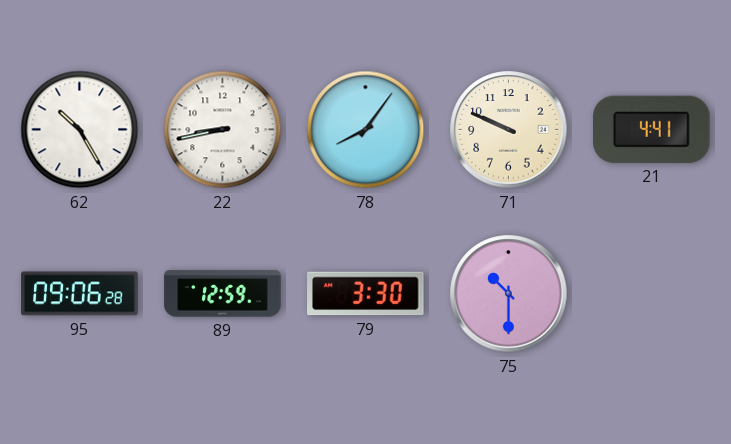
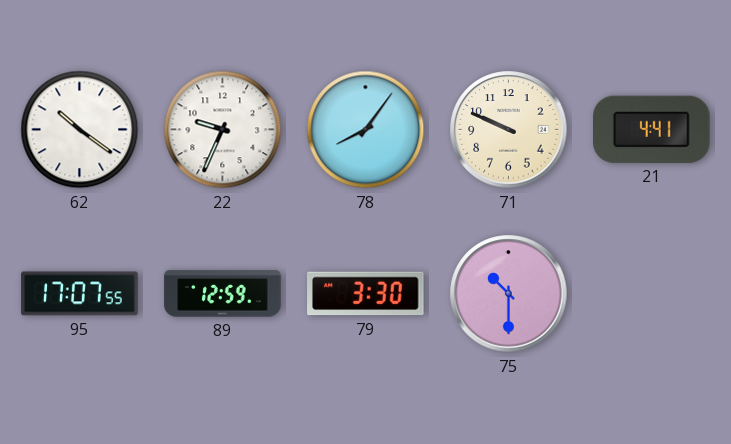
62: 10:25 -> 10:21 (80, 130)
22: 8:43 -> 9:34 (223, 130)
95: 09:06 -> 17:07 (80, 294)
